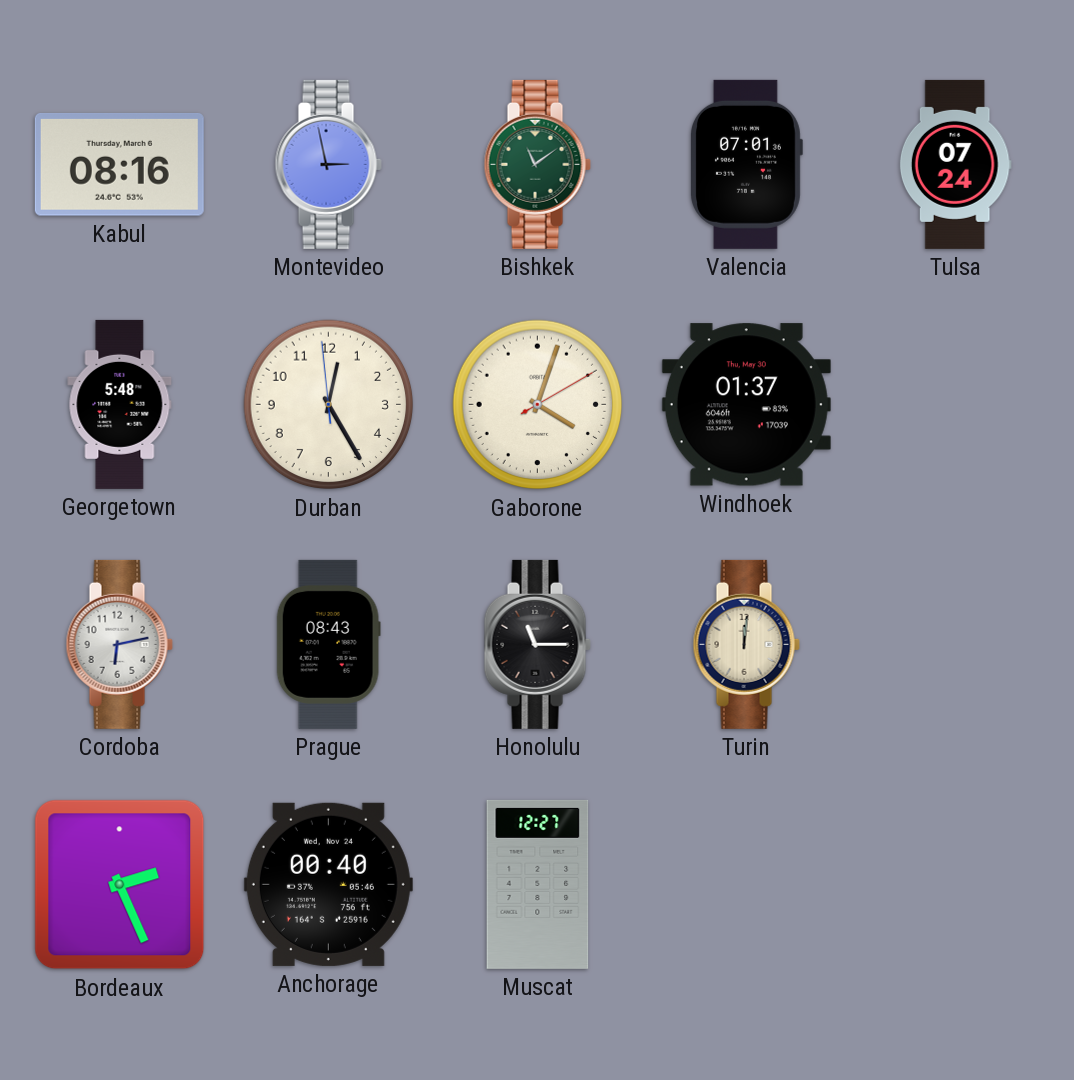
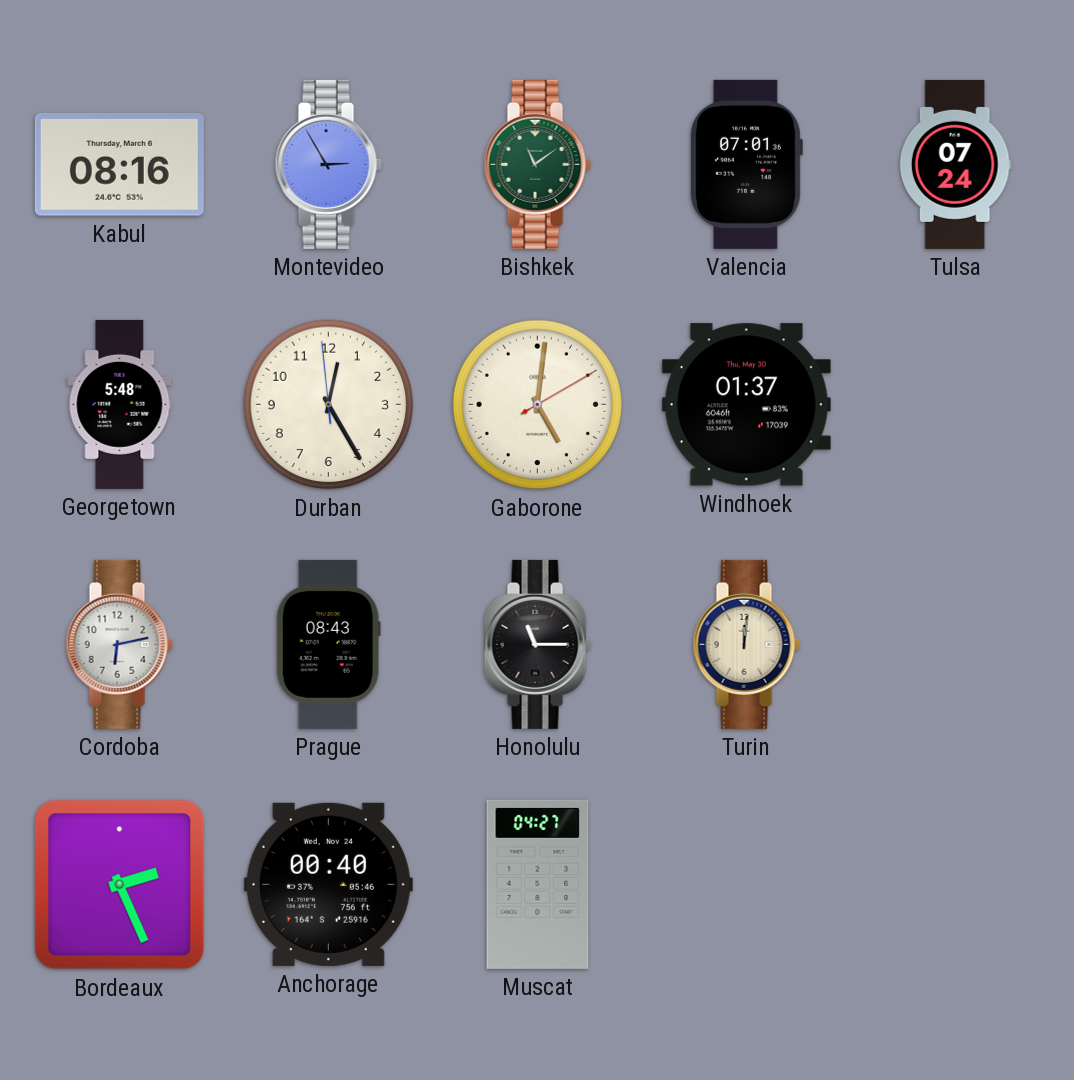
Montevideo: 2:58 -> 2:55 (328, 164)
Gaborone: 4:03 -> 5:01 (538, 405)
Muscat: 12:27 -> 04:27 (538, 884)
